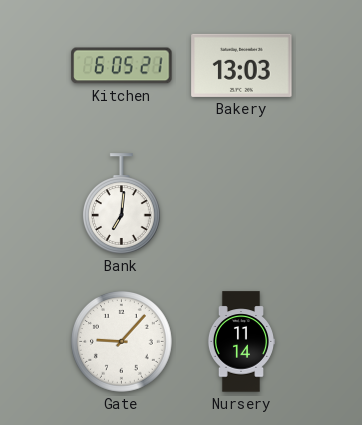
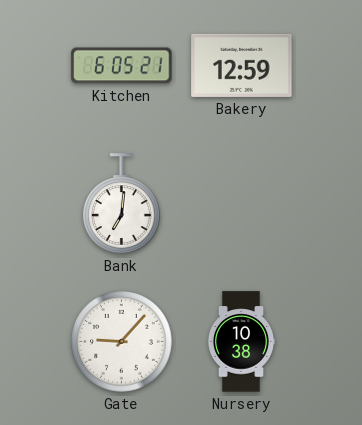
Bakery: 13:03 -> 12:59 (242, 65)
Nursery: 11:14 -> 10:38 (241, 342)
